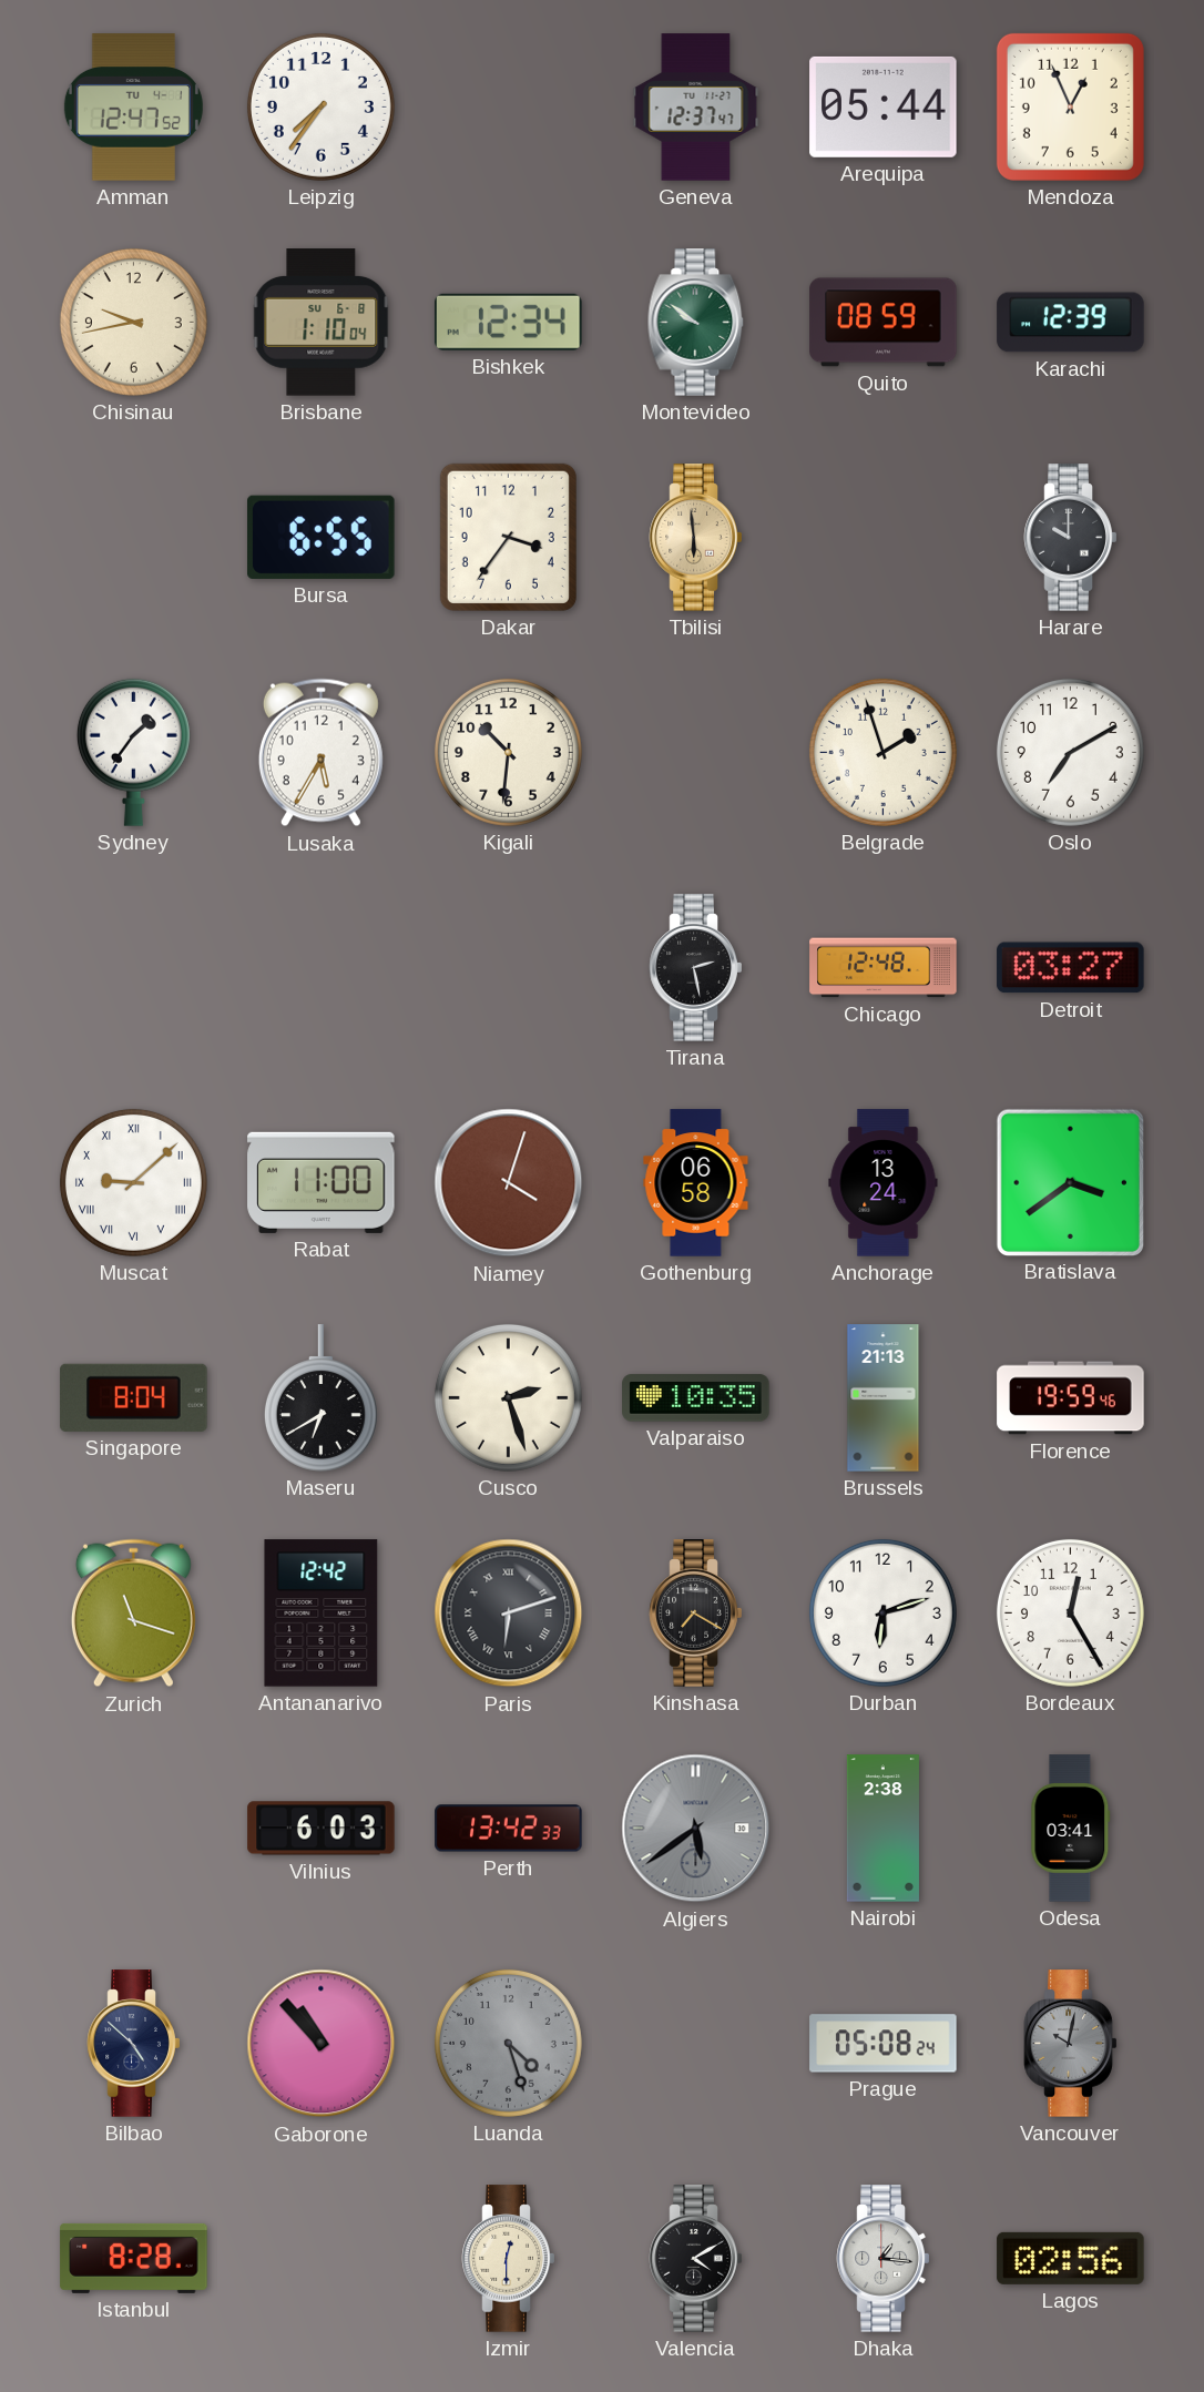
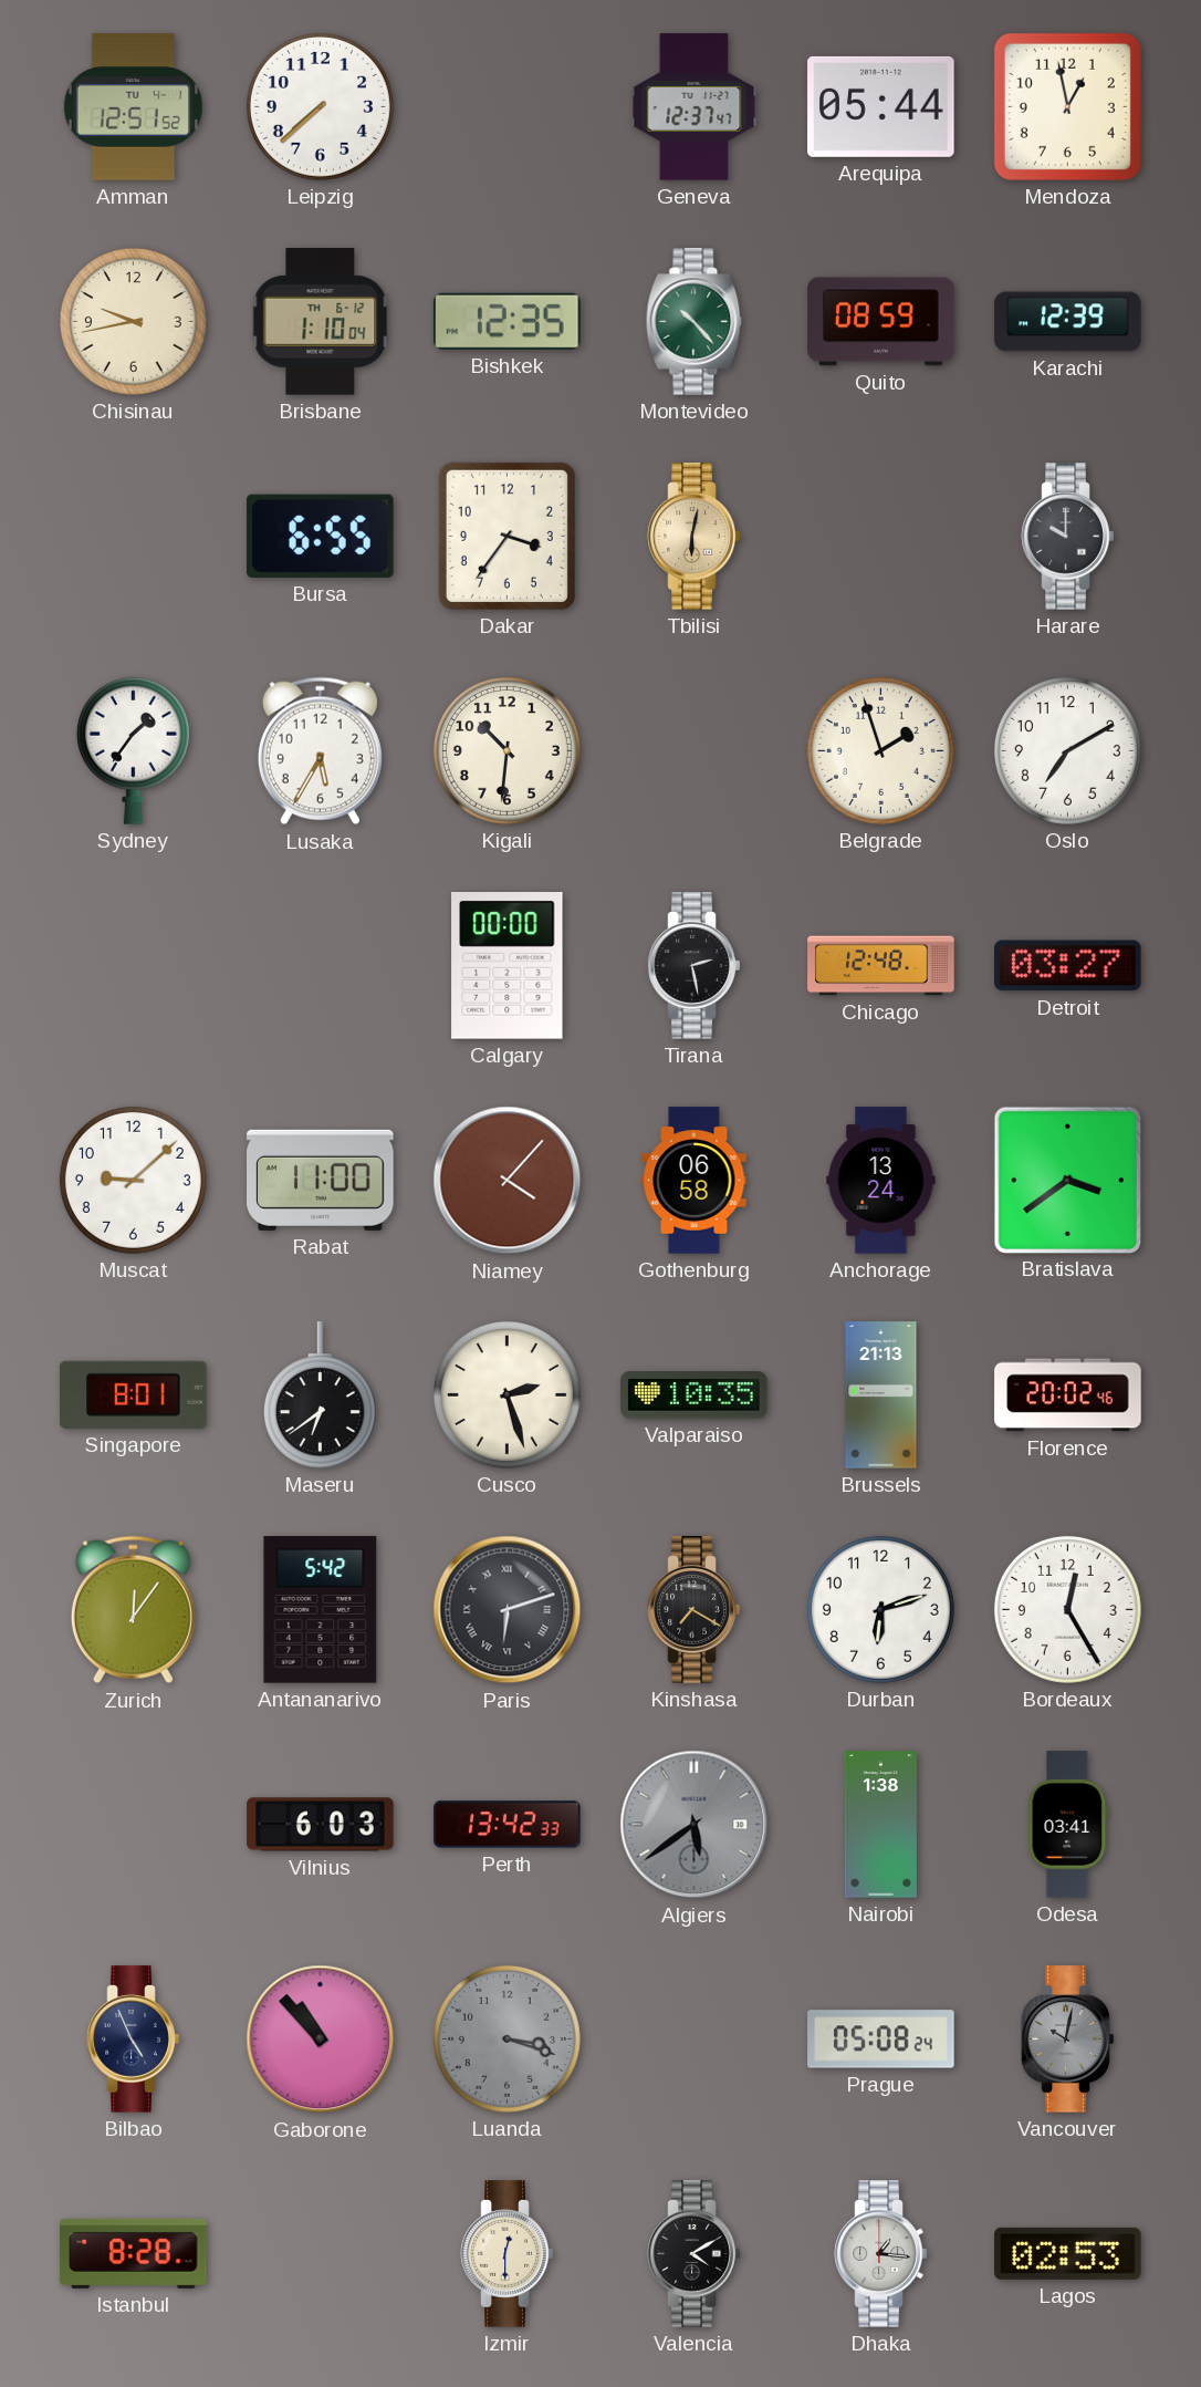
Amman: 12:47 -> 12:51 (133, 107)
Leipzig: 7:36 -> 7:38 (320, 106)
Mendoza: 12:56 -> 12:58 (1067, 106)
Brisbane date: SU 6-8 -> TH 6-12 (321, 322)
Bishkek: 12:34 -> 12:35 (506, 321)
Montevideo: 9:51 -> 10:23 (695, 322)
Tbilisi: 5:59 -> 6:02 (695, 537)
Calgary: none -> 00:00 (508, 966)
Muscat numerals: Roman -> Arabic (133, 1180)
Niamey: 4:03 -> 4:07 (508, 1181)
Singapore: 8:04 -> 8:01 (134, 1394)
Maseru: 6:40 -> 6:39 (320, 1395)
Florence: 19:59 -> 20:02 (1068, 1395)
Zurich: 11:18 -> 12:06 (133, 1610)
Antananarivo: 12:42 -> 5:42 (321, 1610)
Nairobi: 2:38 -> 1:38 (880, 1825)
Bilbao: 4:52 -> 4:56 (134, 2040)
Luanda: 4:27 -> 3:18 (506, 2038)
Lagos: 02:56 -> 02:53 (1068, 2253)
